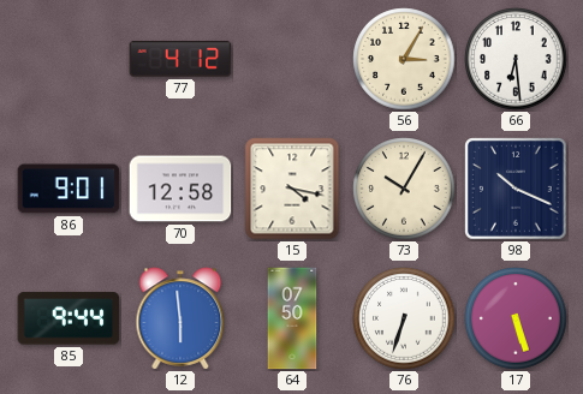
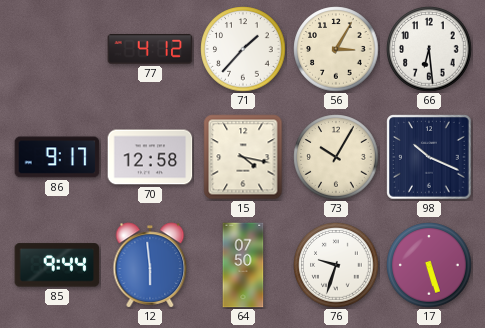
71: none -> 1:37 (243, 49)
86: 9:01 -> 9:17 (57, 157)
76: 6:33 -> 9:33 (336, 265)
